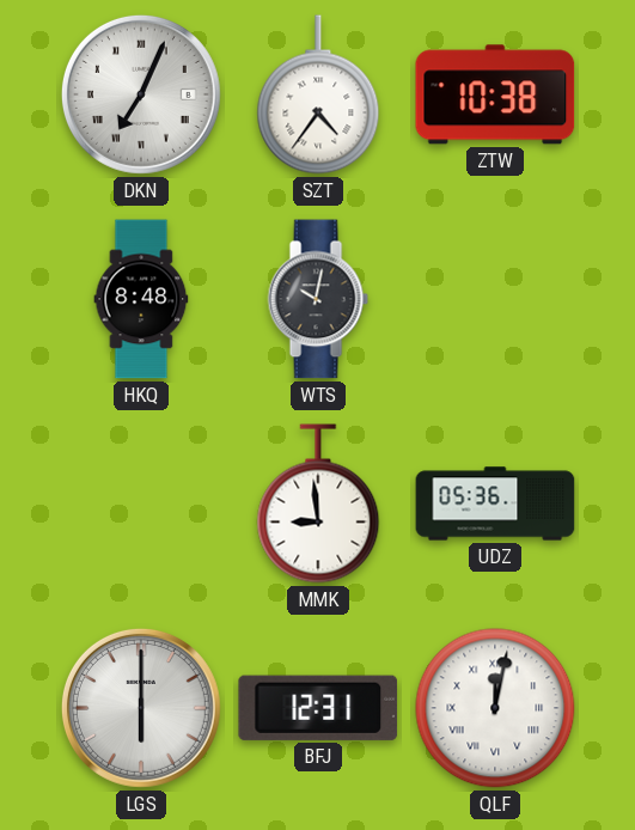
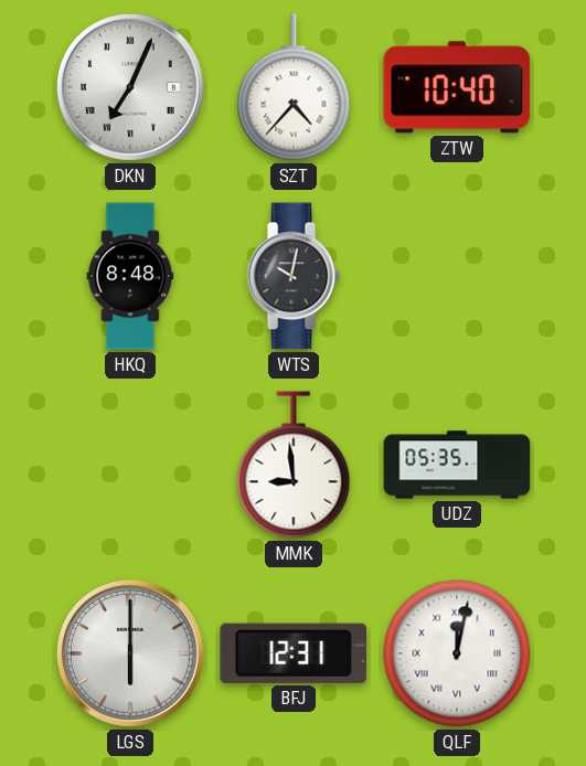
SZT: 4:36 -> 4:37 (294, 87)
ZTW: 10:38 -> 10:40 (457, 87)
UDZ: 05:36 -> 05:35 (457, 465)
